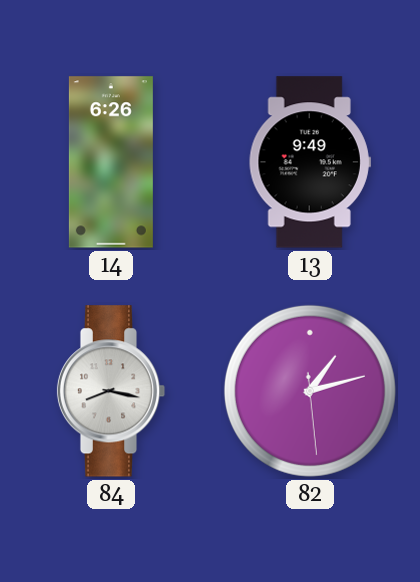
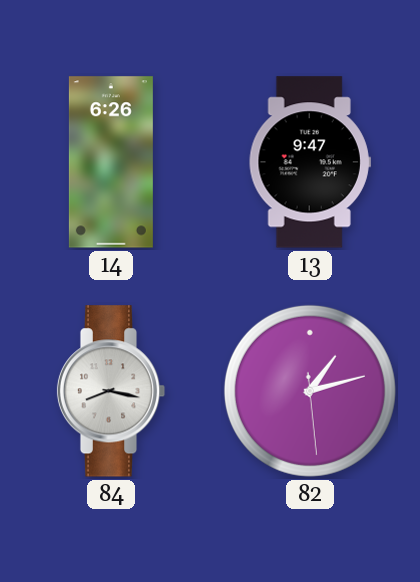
13: 9:49 -> 9:47 (310, 162)
